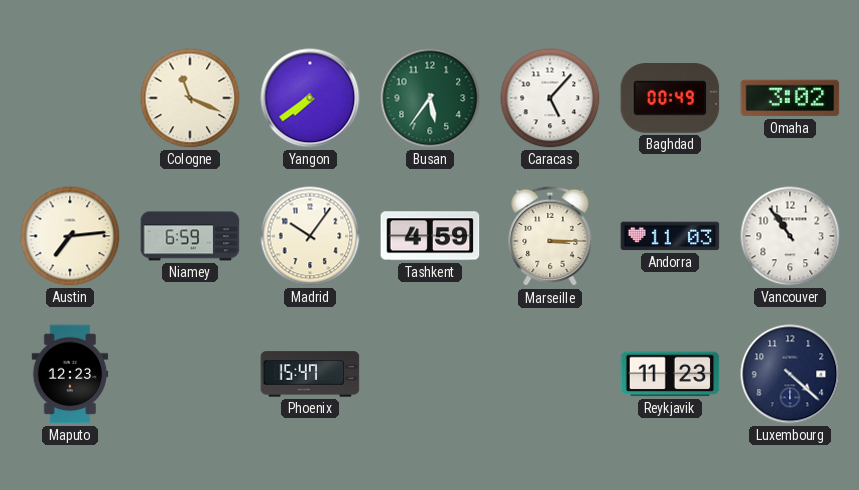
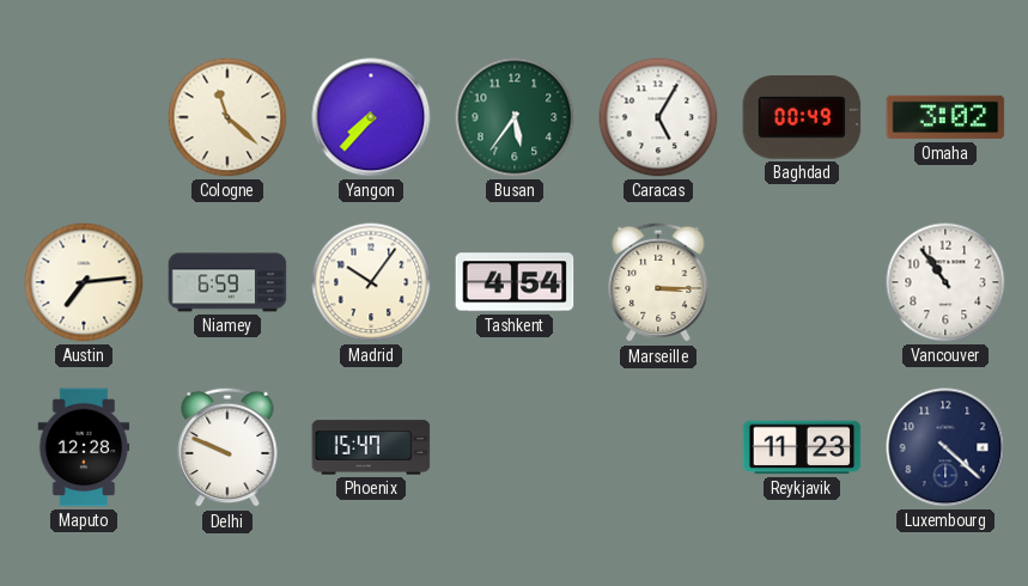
Cologne: 11:19 -> 11:22 (227, 117)
Yangon: 7:39 -> 7:37 (371, 117)
Caracas: 5:07 -> 5:05 (658, 117)
Tashkent: 4:59 -> 4:54 (515, 282)
Andorra: 11:03 -> none (670, 236)
Maputo: 12:23 -> 12:28 (84, 447)
Delhi: none -> 9:49 (227, 447)
